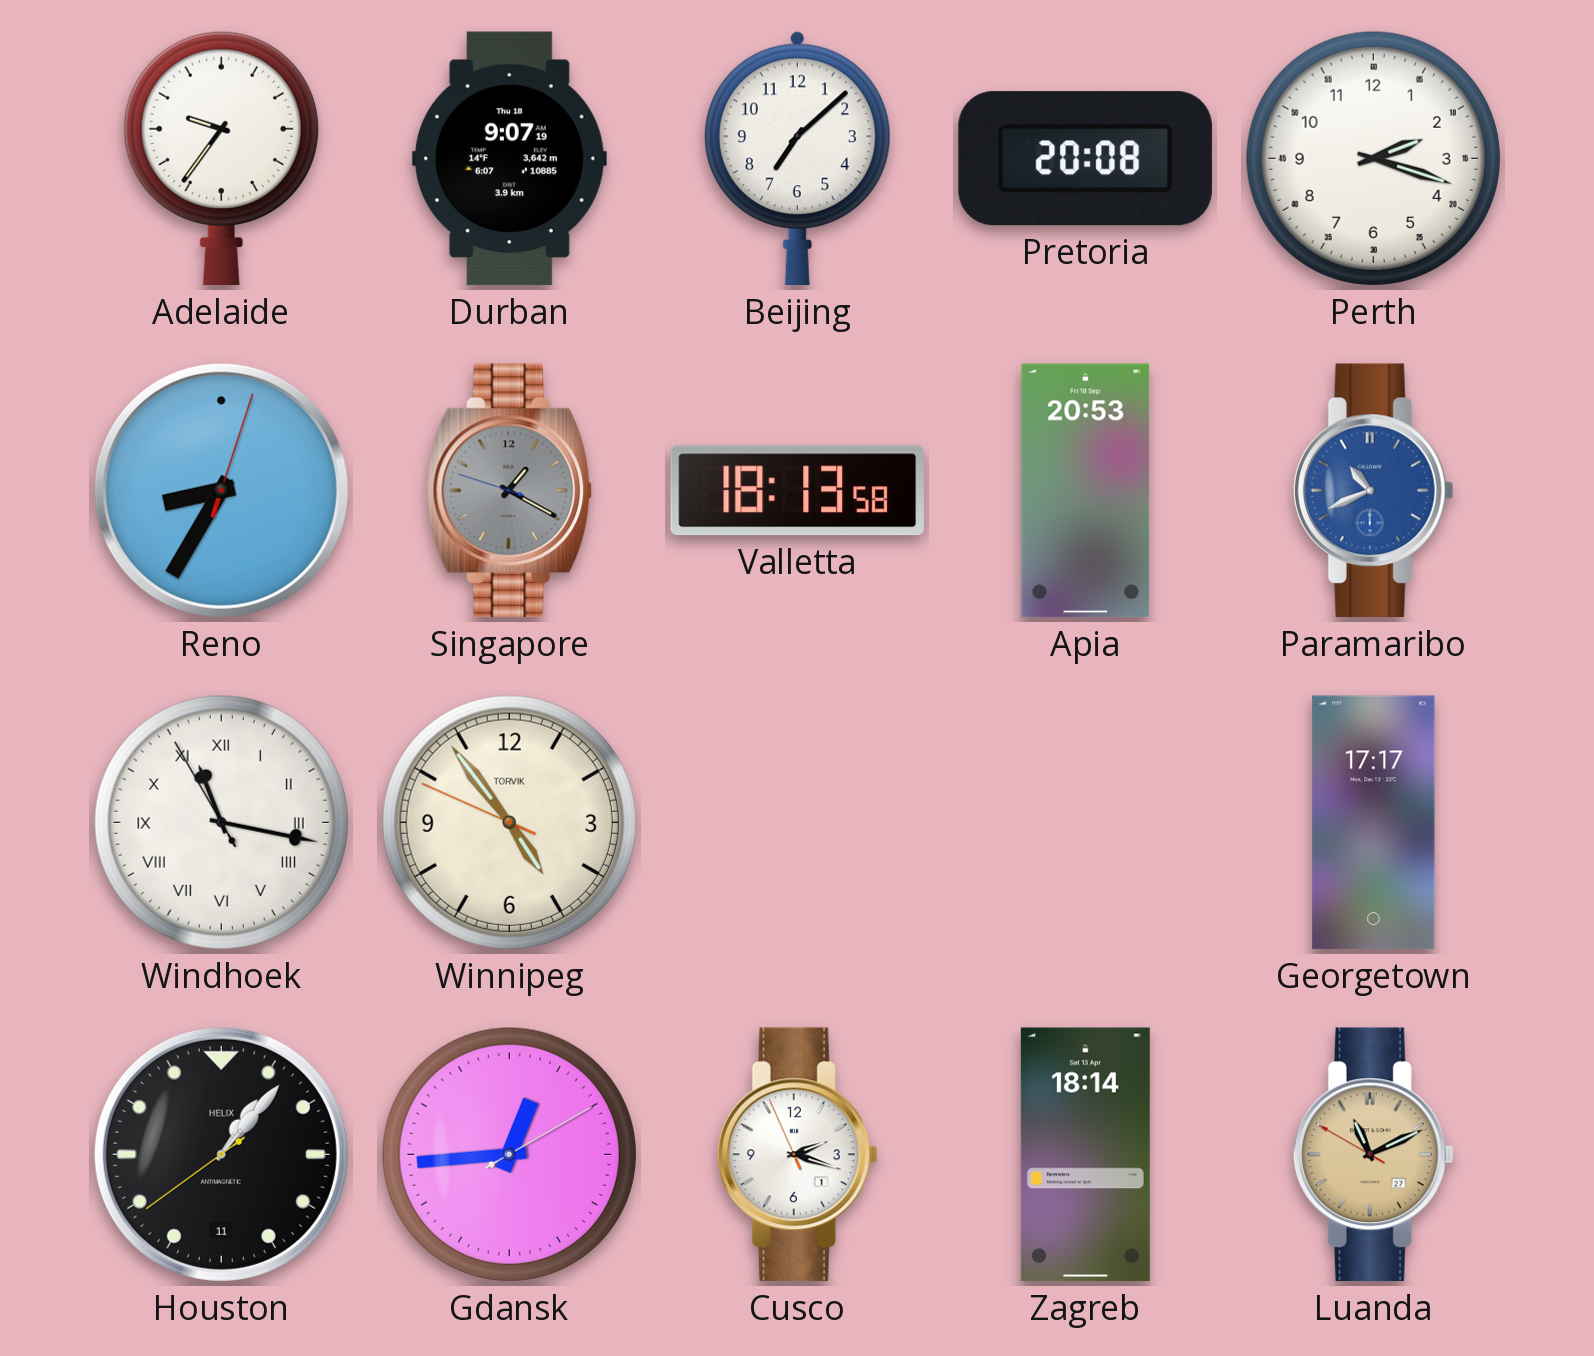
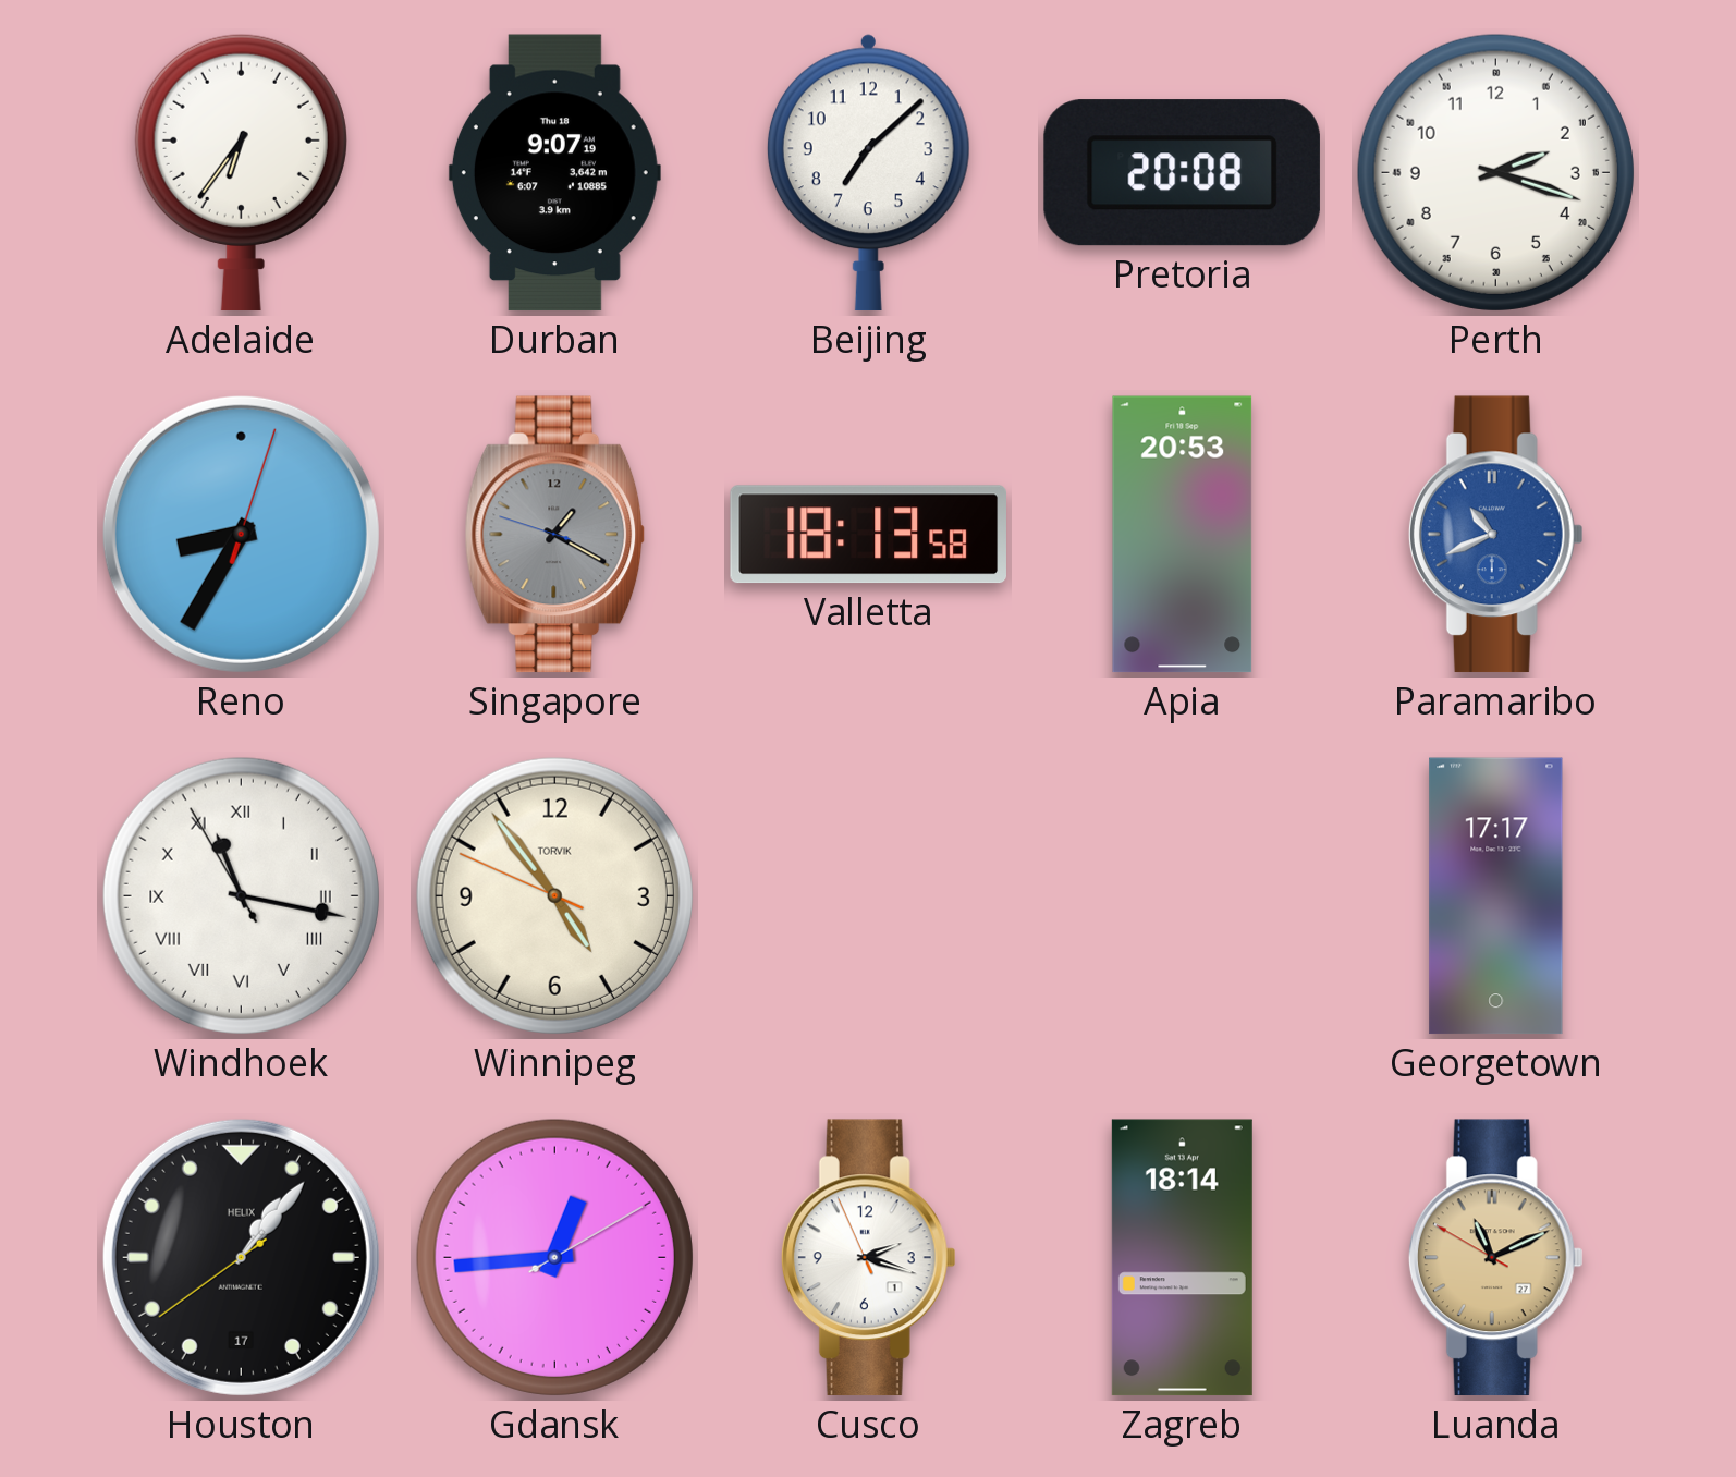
Adelaide: 9:36 -> 6:36 (241, 172)
Houston date: 11 -> 17 (241, 1257)
